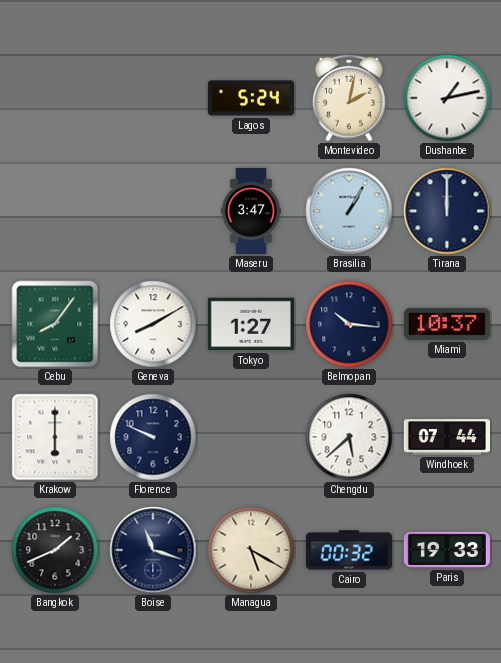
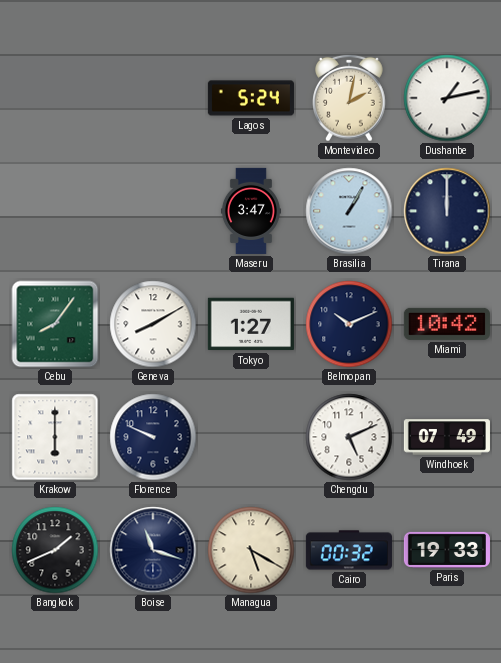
Belmopan: 10:16 -> 10:11 (349, 324)
Miami: 10:37 -> 10:42 (447, 324)
Chengdu: 5:38 -> 5:11 (349, 437)
Windhoek: 07:44 -> 07:49 (447, 437)
